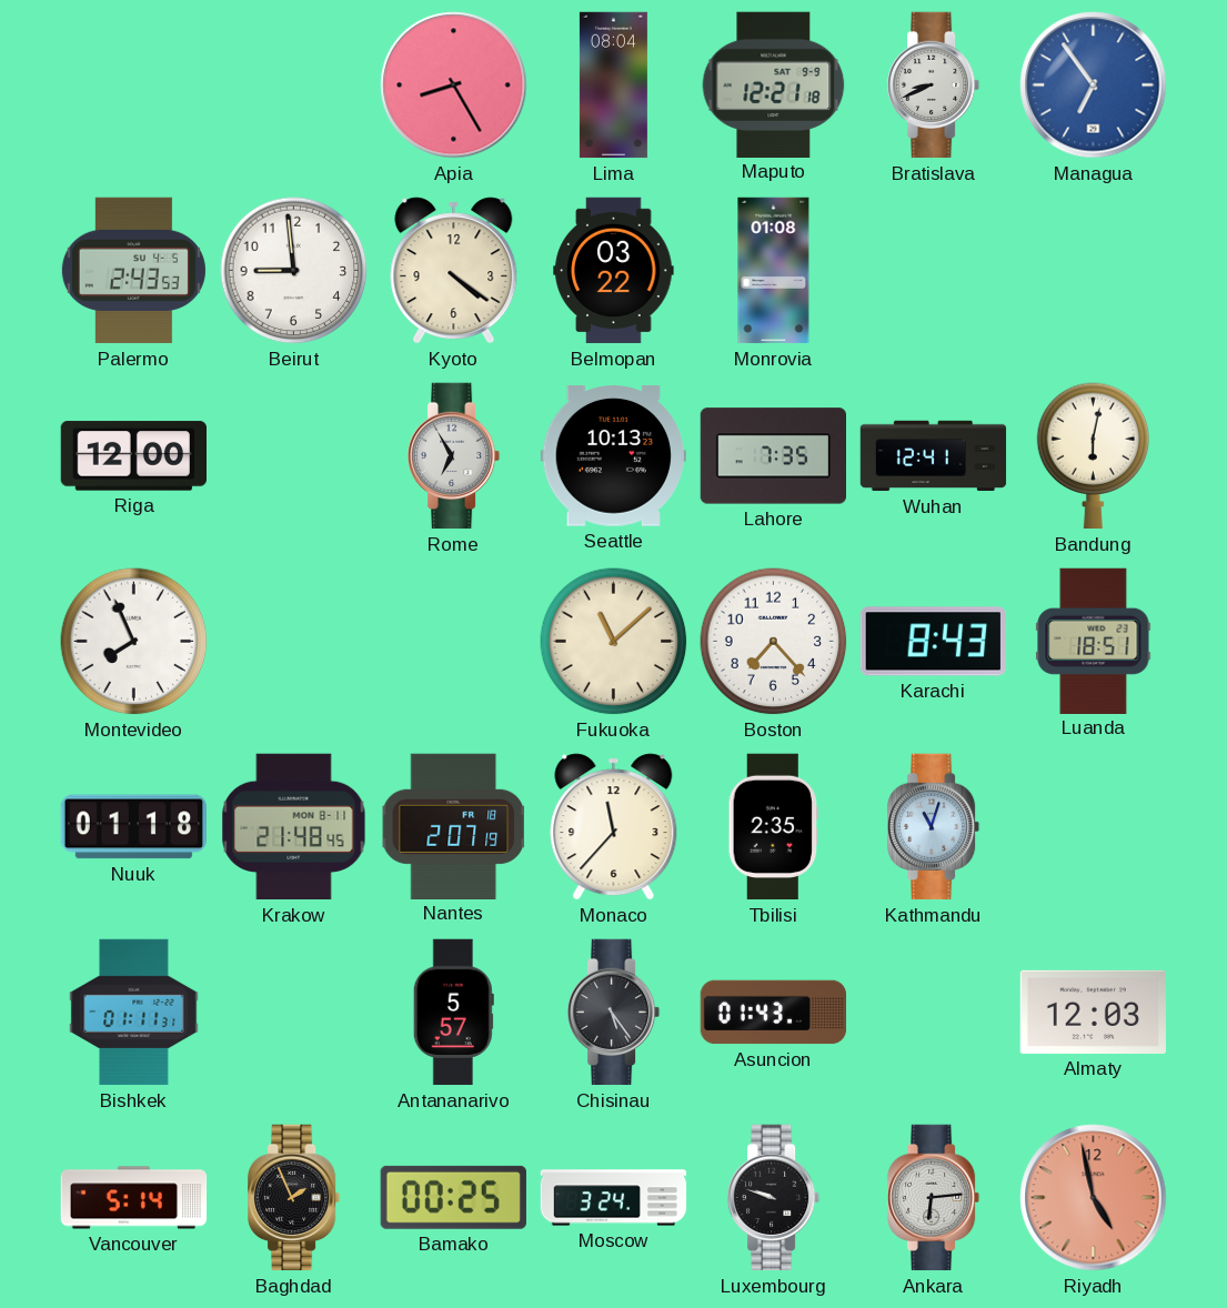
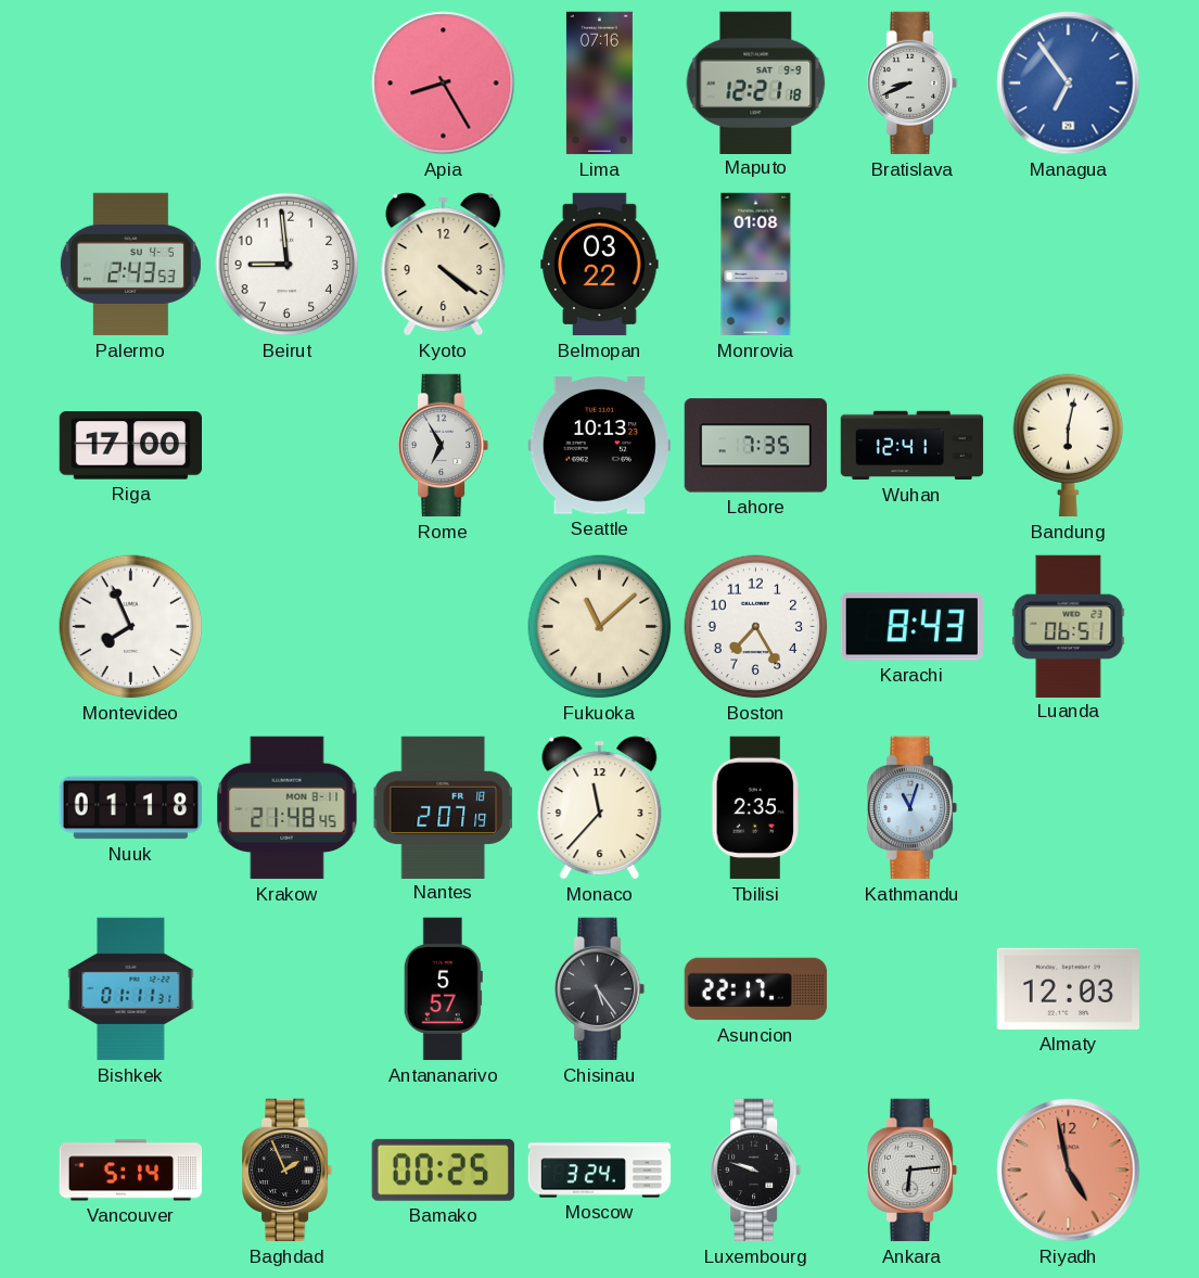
Lima: 08:04 -> 07:16 (599, 84)
Riga: 12:00 -> 17:00 (130, 446)
Boston: 7:23 -> 7:25 (756, 627)
Luanda: 18:51 -> 06:51 (1069, 626)
Asuncion: 01:43 -> 22:17 (756, 989)
